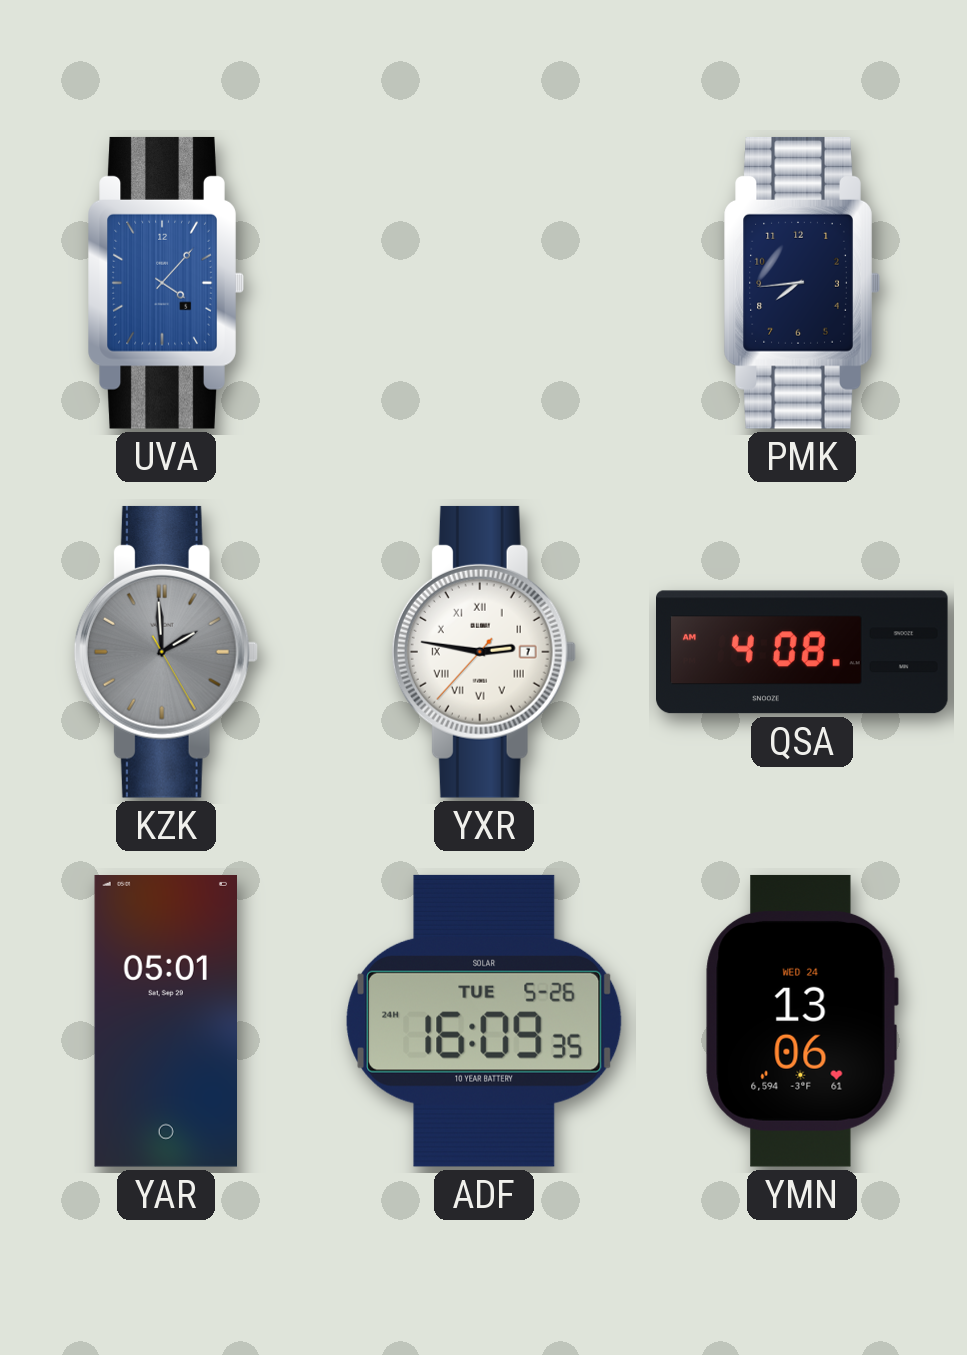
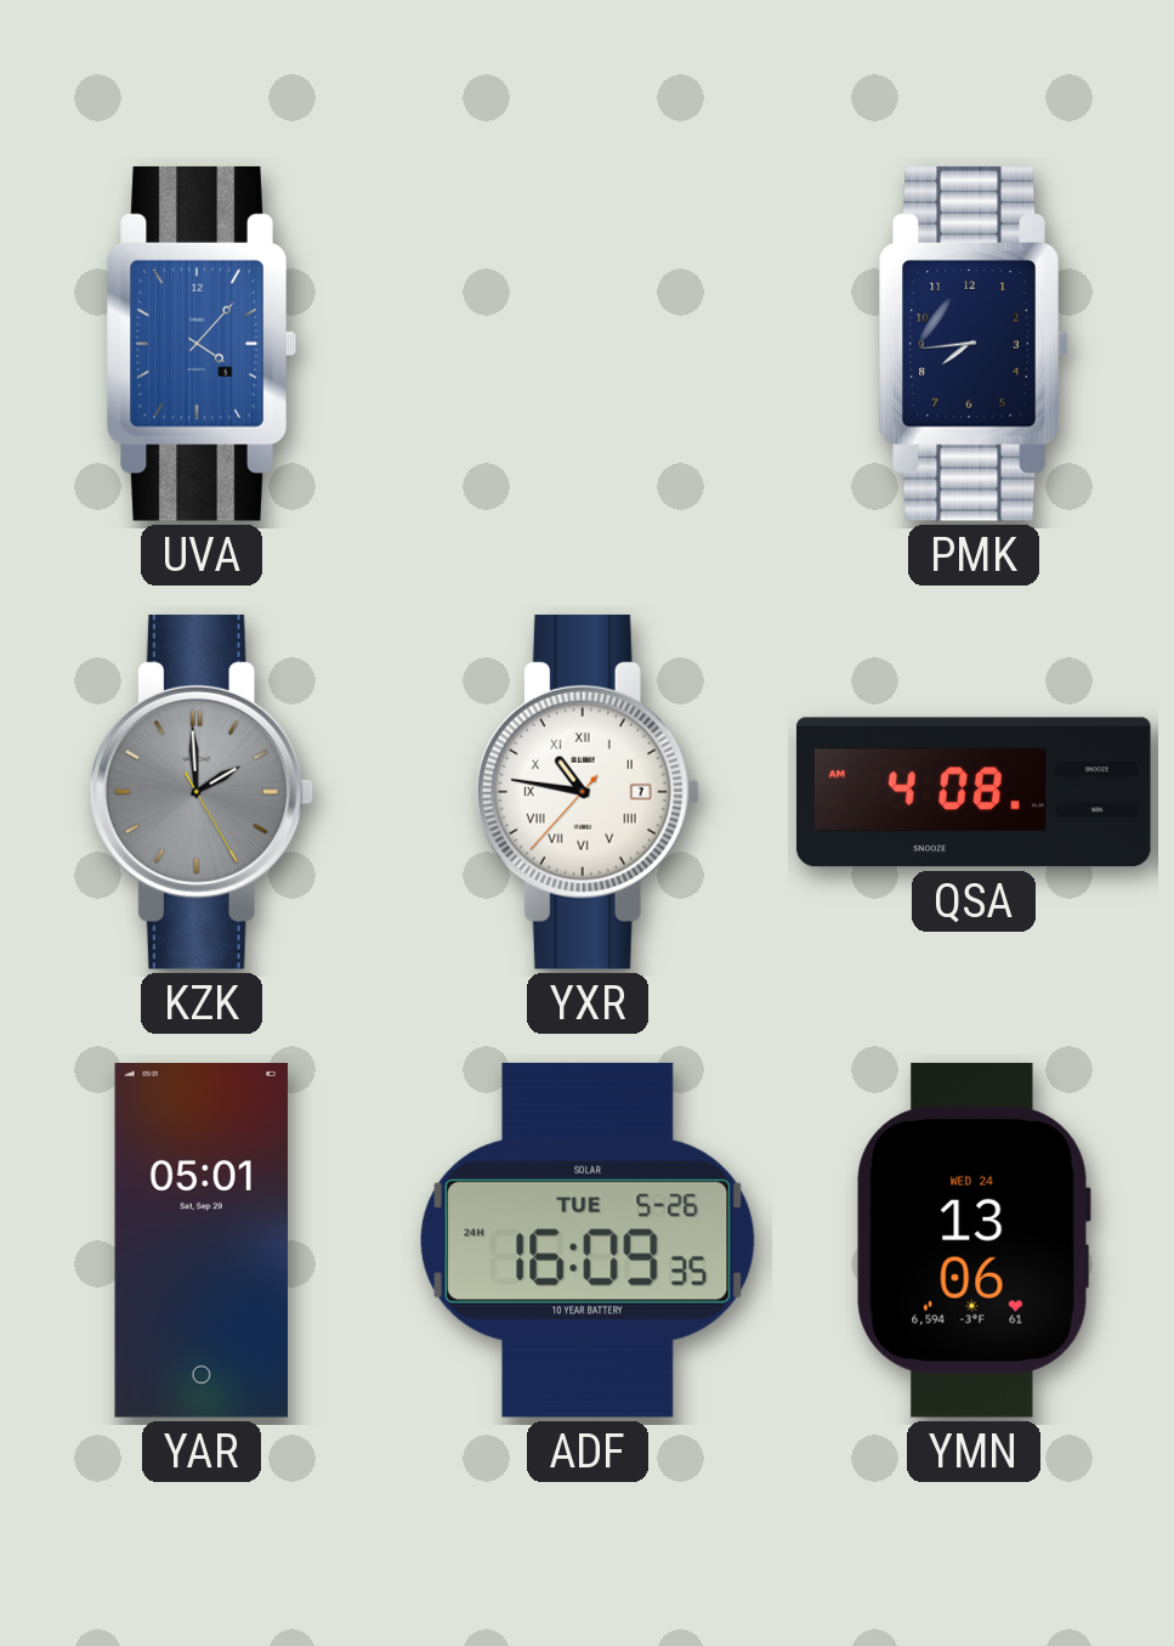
YXR: 2:46 -> 10:46 (588, 792)
